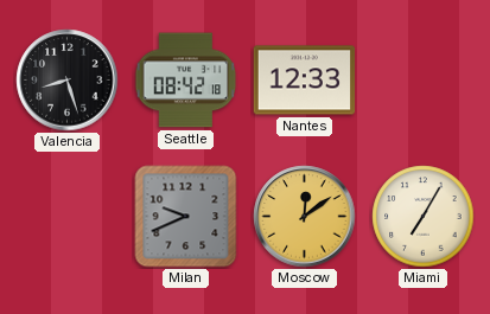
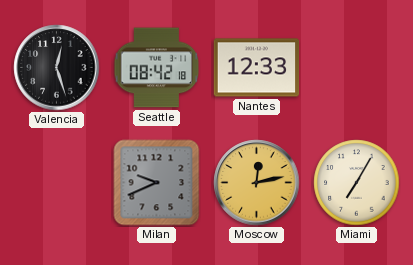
Valencia: 8:27 -> 12:27 (57, 68)
Moscow: 12:09 -> 12:13 (257, 183)
